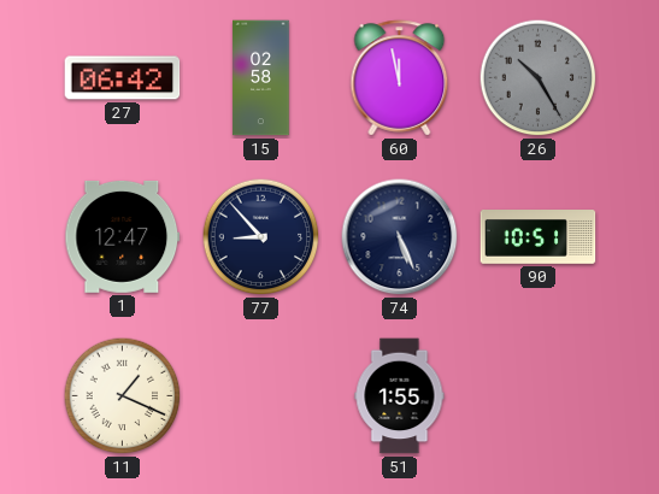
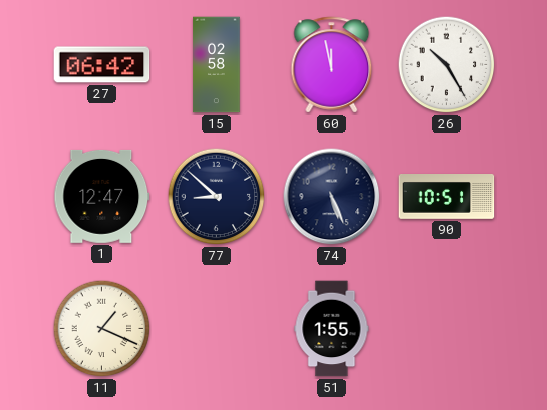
26 dial: grey -> white (447, 65)
77: 8:53 -> 8:52 (217, 197)
